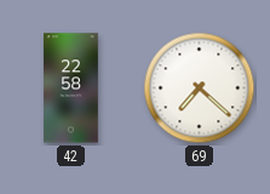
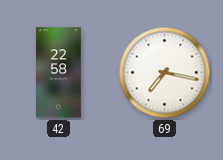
69: 7:22 -> 7:17 (165, 73)
